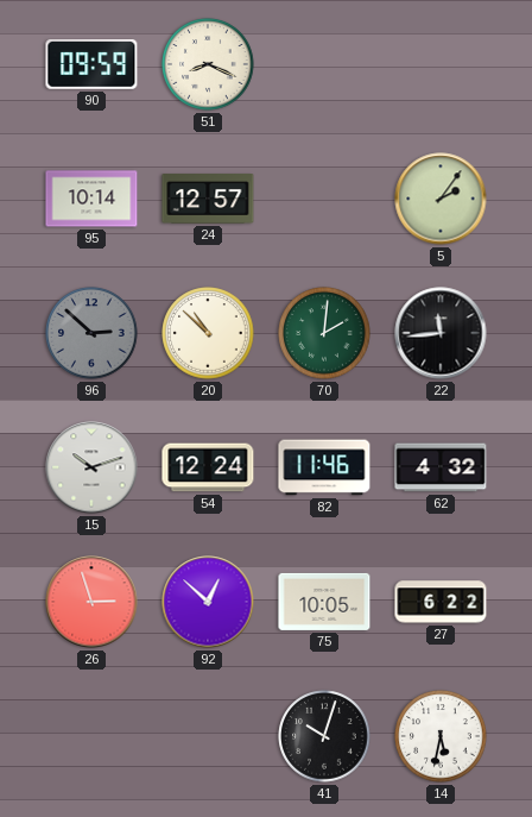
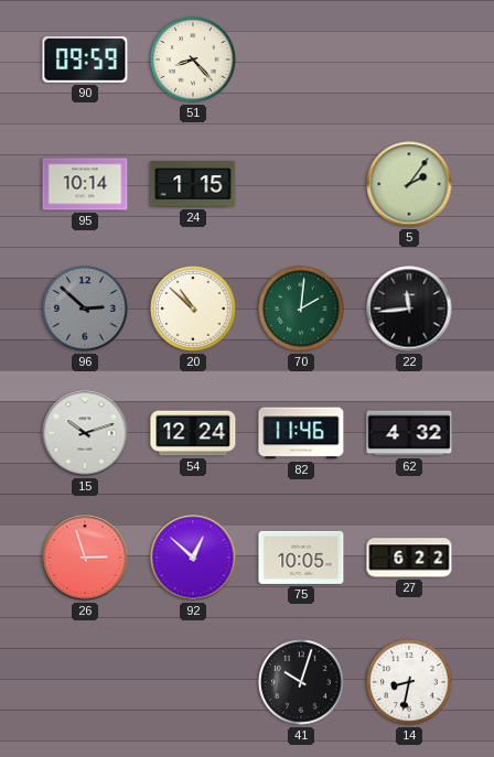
51: 8:19 -> 8:23 (193, 60)
24: 12:57 -> 1:15 (193, 184)
14: 5:32 -> 8:32 (409, 682)
